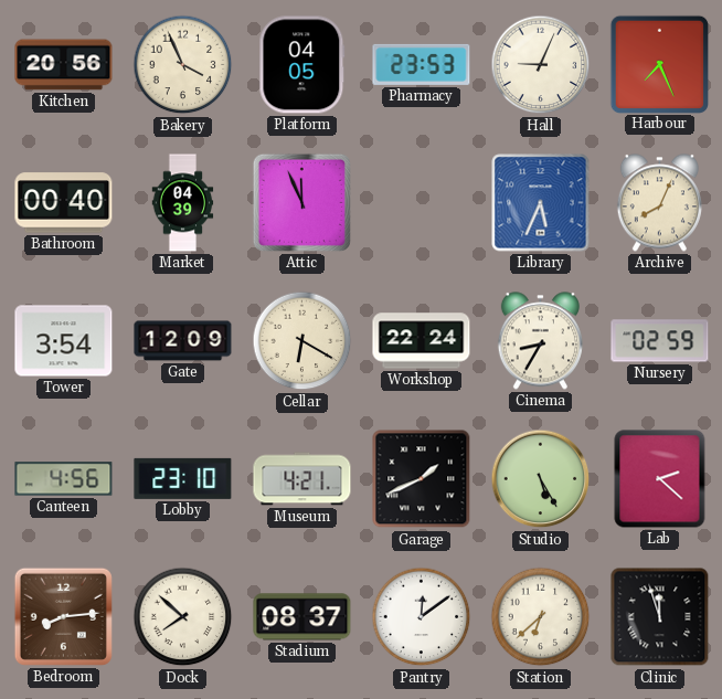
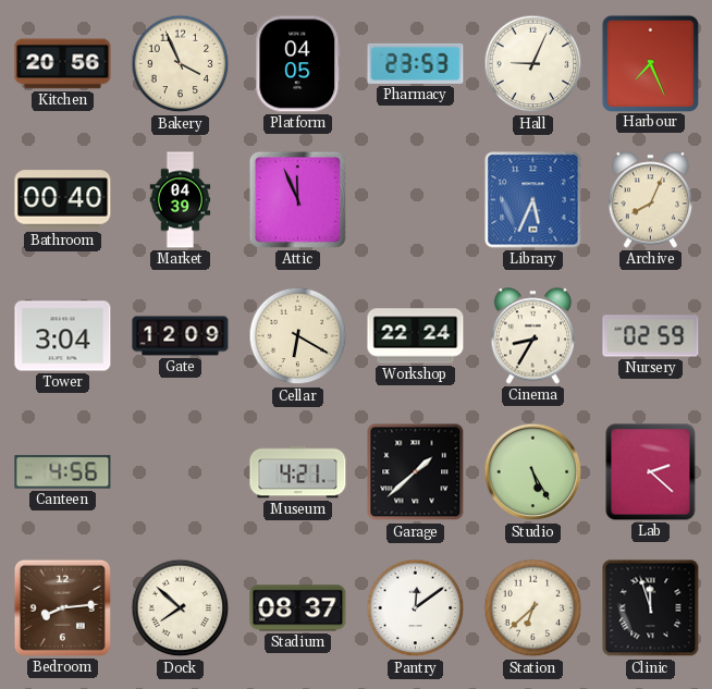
Tower: 3:54 -> 3:04 (63, 336)
Lobby: 23:10 -> none (183, 478)
Garage: 1:41 -> 1:38 (416, 472)
